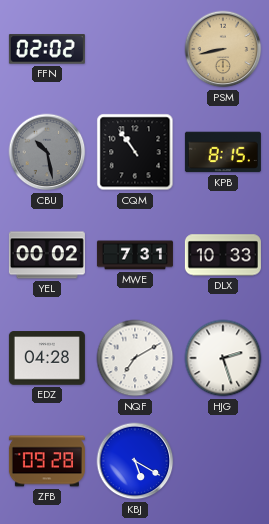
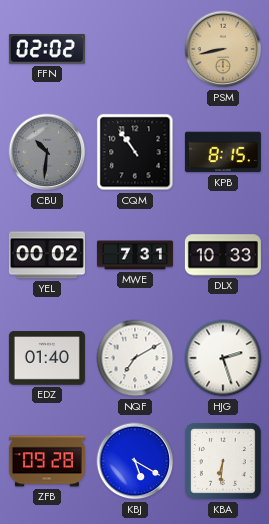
CBU: 10:28 -> 10:31 (47, 152)
EDZ: 04:28 -> 01:40 (47, 358)
KBA: none -> 6:31 (224, 462)
